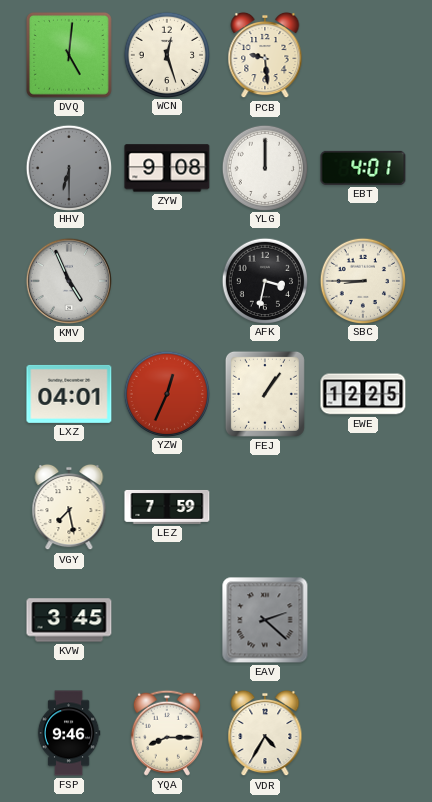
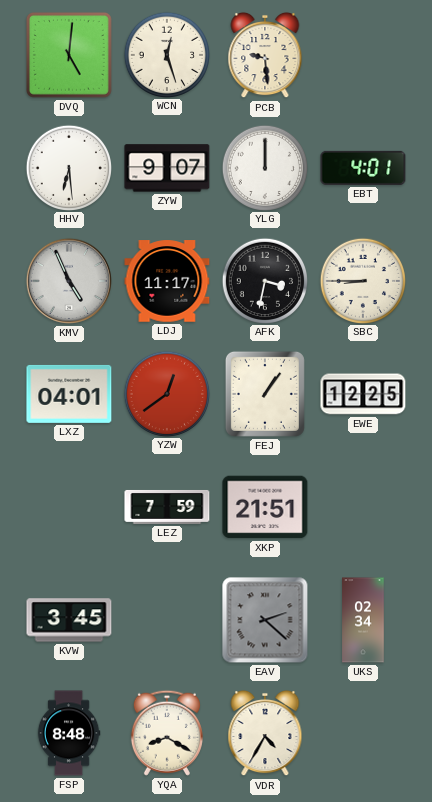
HHV: 6:30 -> 6:29 (68, 167)
HHV dial: grey -> white (68, 167)
ZYW: 9:08 -> 9:07 (167, 168)
LDJ: none -> 11:17 (167, 281)
YZW: 12:34 -> 12:39 (166, 393)
VGY: 7:28 -> none (69, 507)
XKP: none -> 21:51 (265, 507)
UKS: none -> 02:34 (363, 620)
FSP: 9:46 -> 8:48 (69, 733)
YQA: 8:15 -> 8:20 (167, 733)
